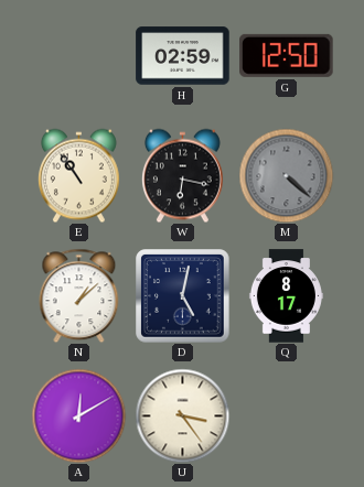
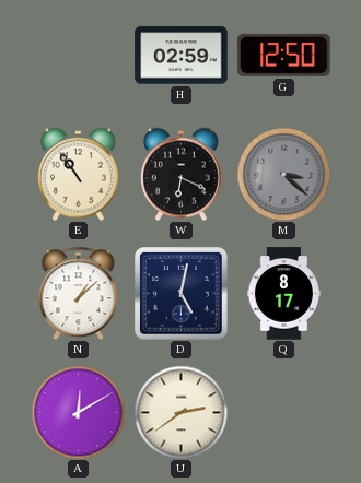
W: 6:17 -> 6:19 (180, 174)
M: 4:22 -> 3:22 (283, 174)
U: 3:24 -> 2:39 (180, 412)
